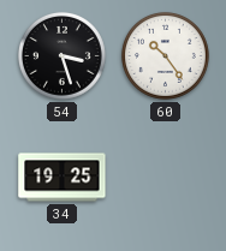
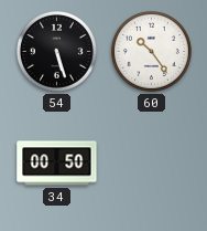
54: 3:27 -> 5:27 (56, 51)
34: 19:25 -> 00:50 (57, 164)
